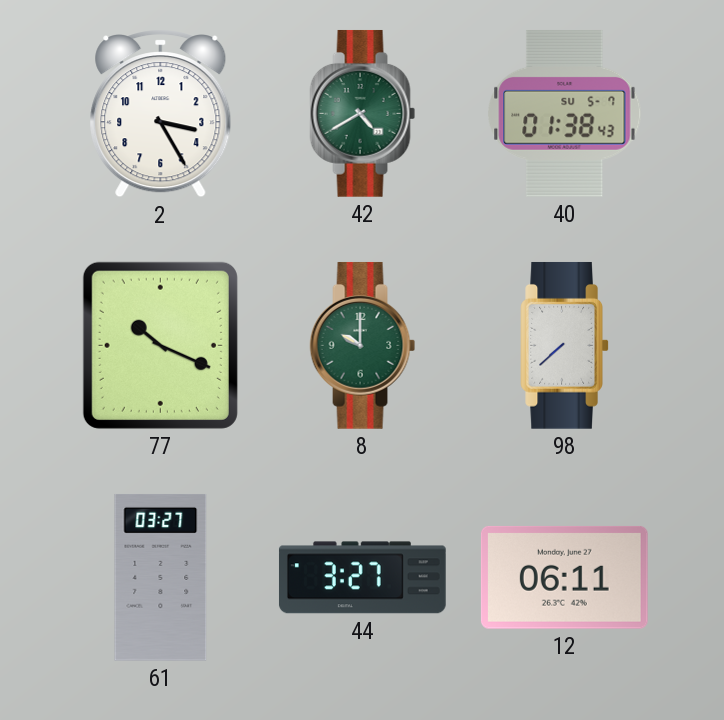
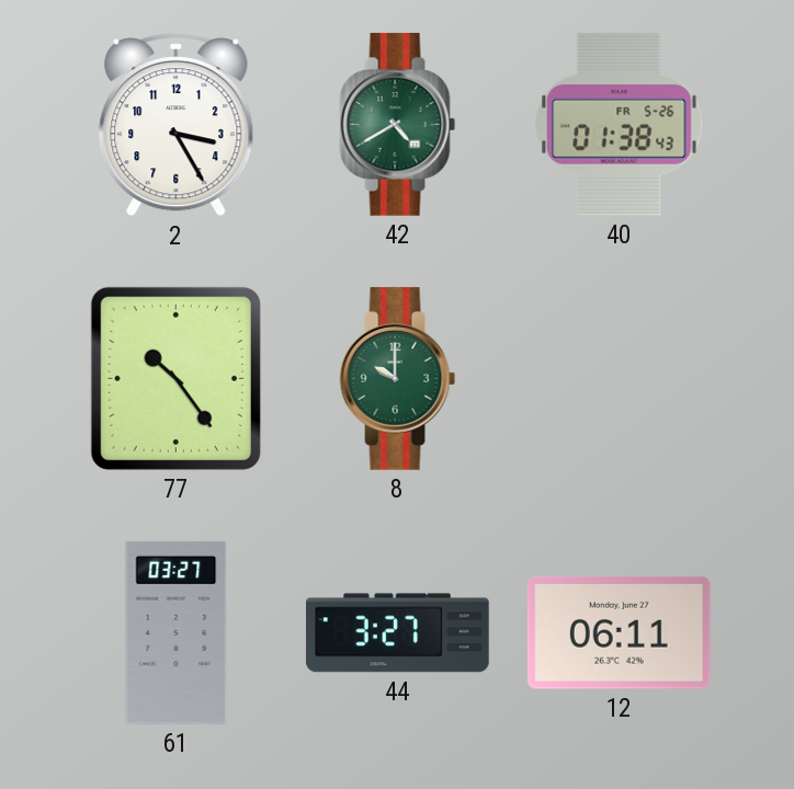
40 date: SU 5-7 -> FR 5-26 (620, 124)
77: 10:19 -> 10:24 (175, 378)
98: 7:38 -> none (564, 345)
